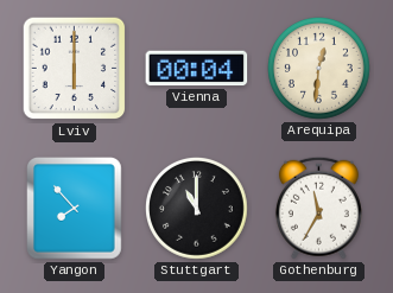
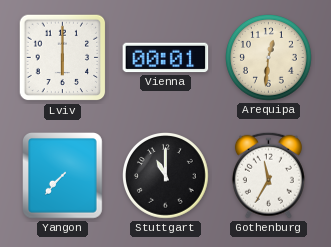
Vienna: 00:04 -> 00:01 (166, 58)
Yangon: 7:53 -> 7:37 (63, 176)
